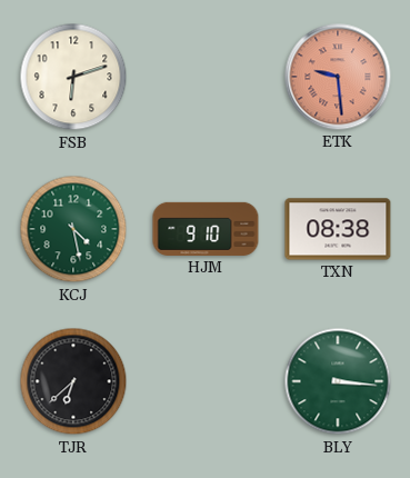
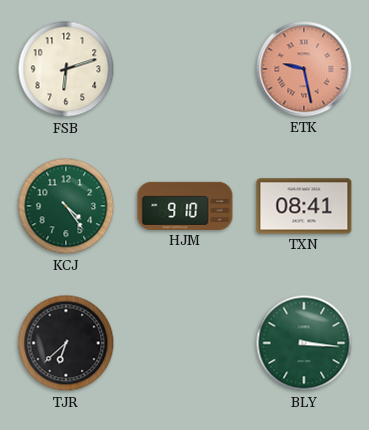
ETK: 9:29 -> 9:28 (304, 69)
KCJ: 4:28 -> 4:24 (66, 206)
TXN: 08:38 -> 08:41 (304, 206)
